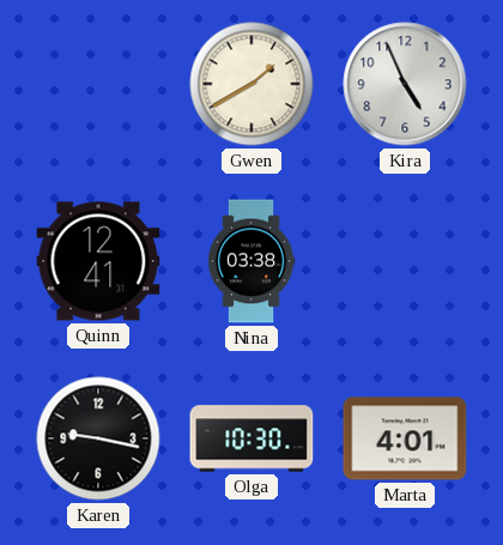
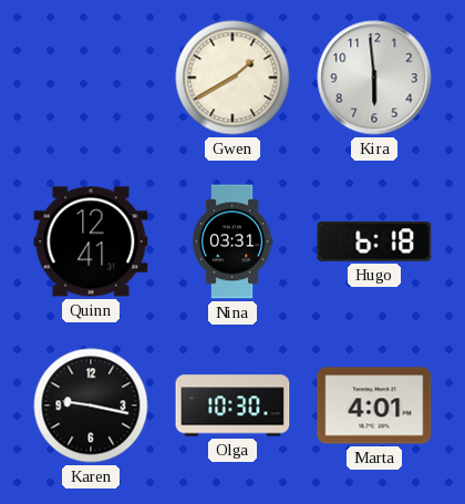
Kira: 4:56 -> 5:59 (374, 78)
Nina: 03:38 -> 03:31 (232, 241)
Hugo: none -> 6:18 (374, 243)
